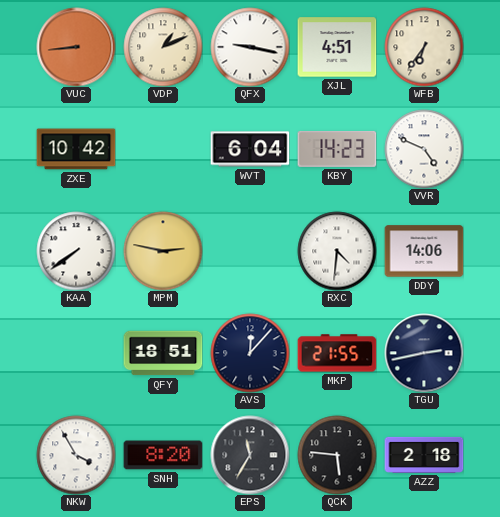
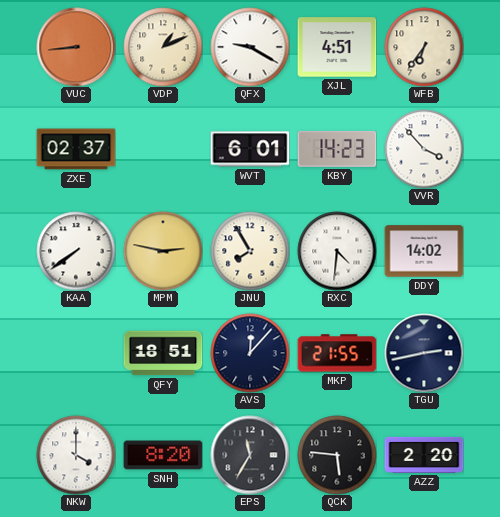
QFX: 9:17 -> 9:20 (250, 47)
ZXE: 10:42 -> 02:37 (76, 149)
WVT: 6:04 -> 6:01 (250, 149)
VVR: 4:49 -> 3:53 (424, 149)
JNU: none -> 7:55 (250, 251)
DDY: 14:06 -> 14:02 (424, 251)
NKW: 3:55 -> 4:00 (76, 455)
AZZ: 2:18 -> 2:20 (424, 455)
